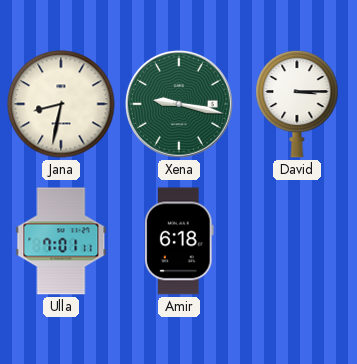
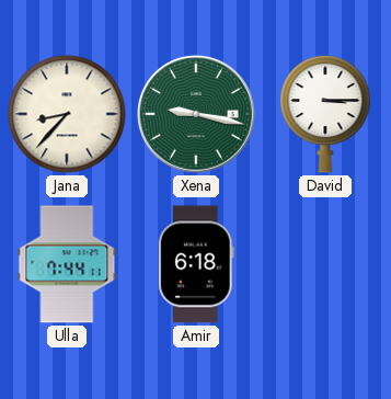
Jana: 8:32 -> 8:37 (67, 114)
Ulla: 7:01 -> 7:44 (67, 264)
